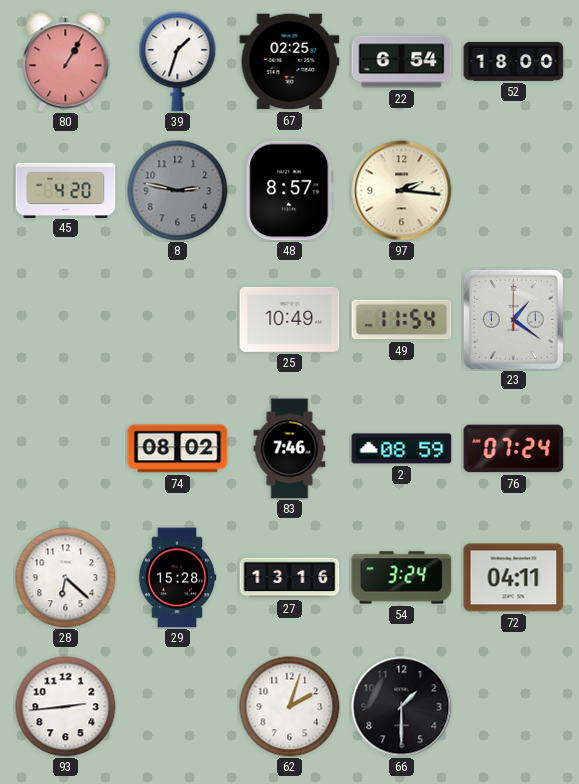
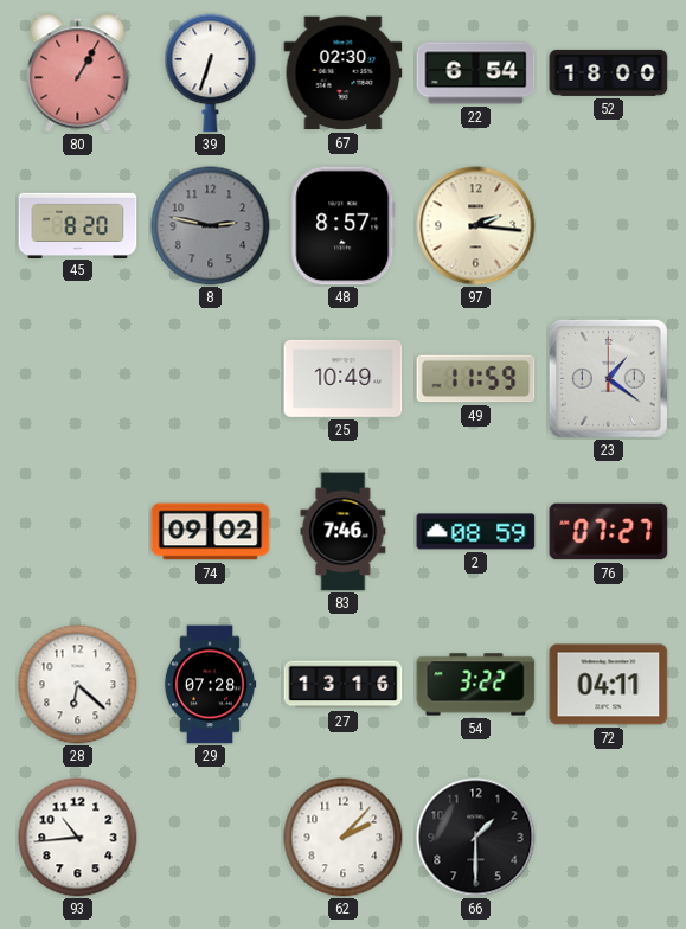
39: 1:33 -> 6:33 (211, 73)
67: 02:25 -> 02:30 (344, 73)
45: 4:20 -> 8:20 (78, 225)
49: 11:54 -> 11:59 (476, 379)
74: 08:02 -> 09:02 (211, 532)
76: 07:24 -> 07:27 (609, 532)
29: 15:28 -> 07:28 (210, 685)
54: 3:24 -> 3:22 (476, 685)
93: 2:44 -> 10:44 (78, 838)
62: 2:03 -> 2:07 (344, 838)
